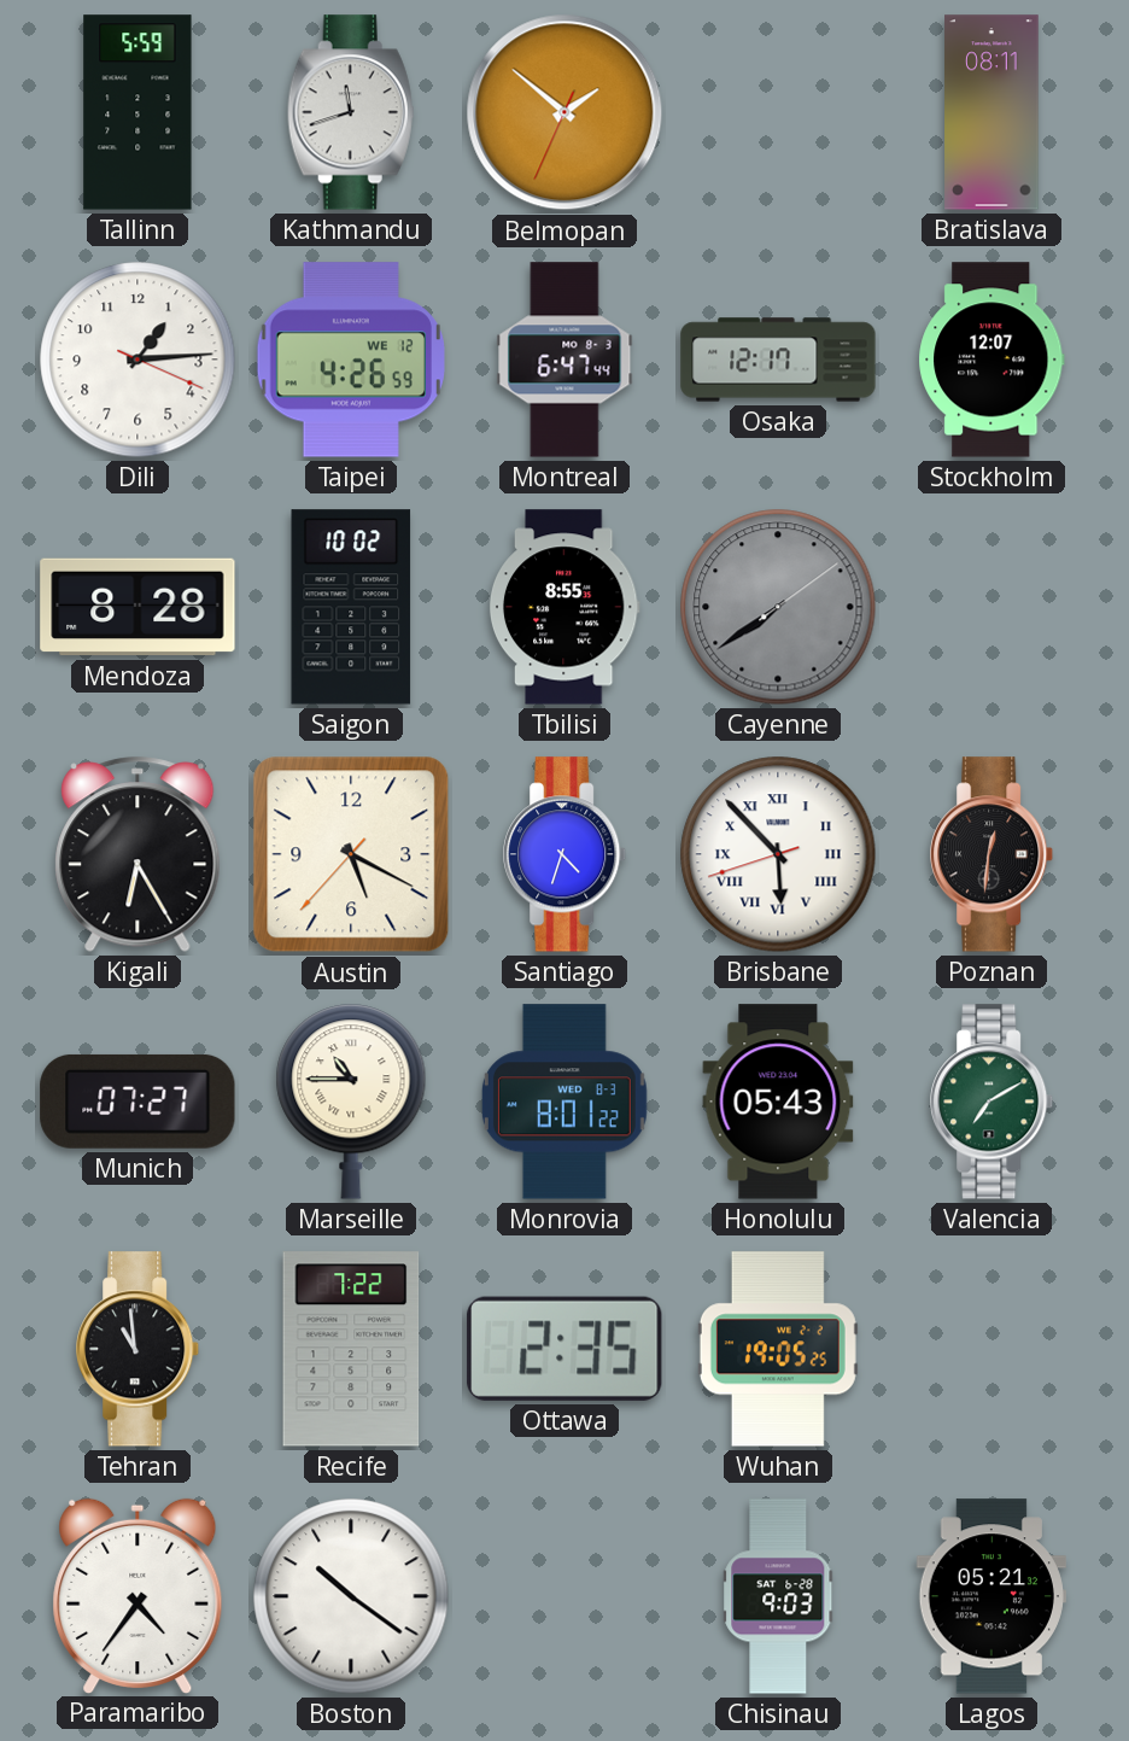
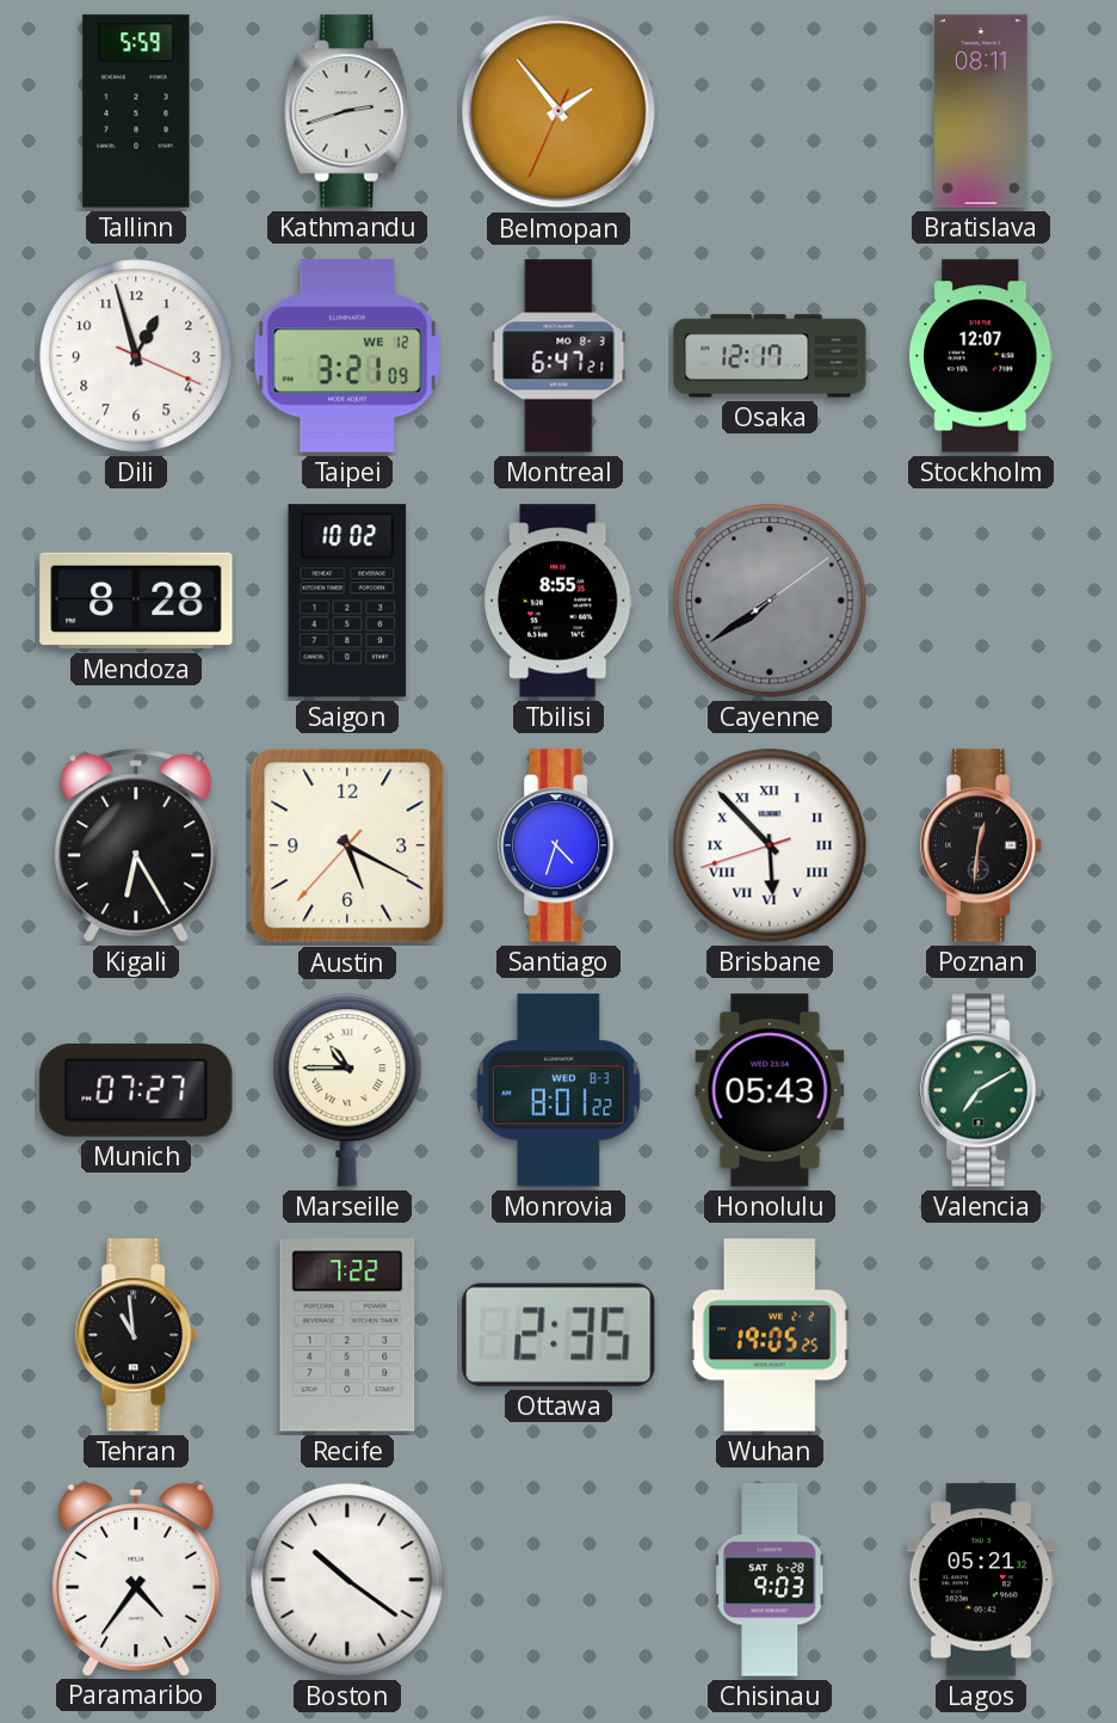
Kathmandu: 11:42 -> 2:42 (347, 111)
Belmopan: 1:51 -> 1:53 (558, 111)
Dili: 1:14 -> 12:57 (136, 356)
Taipei: 4:26 -> 3:21 (347, 356)
Montreal: 6:47:44 -> 6:47:21 (558, 356)
